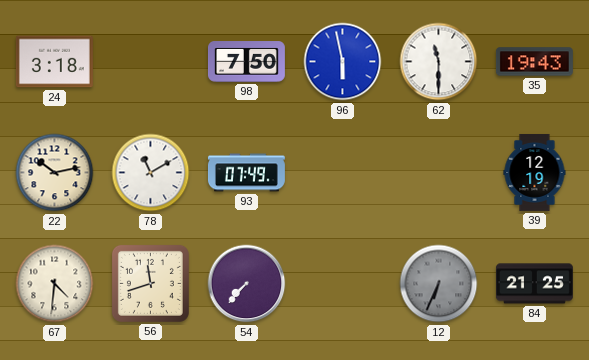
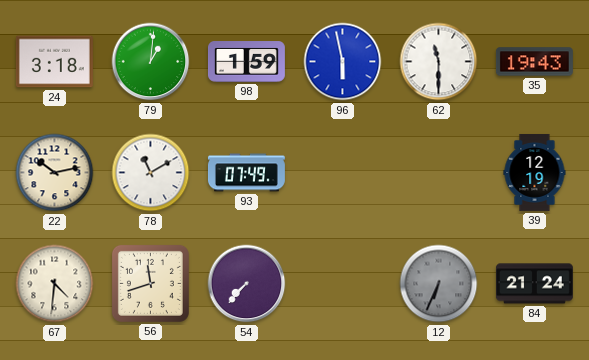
79: none -> 1:01 (151, 62)
98: 7:50 -> 1:59 (246, 62)
84: 21:25 -> 21:24 (534, 284)
